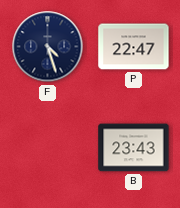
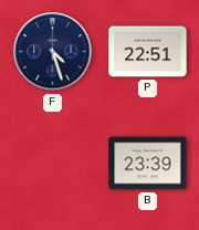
P: 22:47 -> 22:51 (148, 52)
B: 23:43 -> 23:39 (148, 164)
